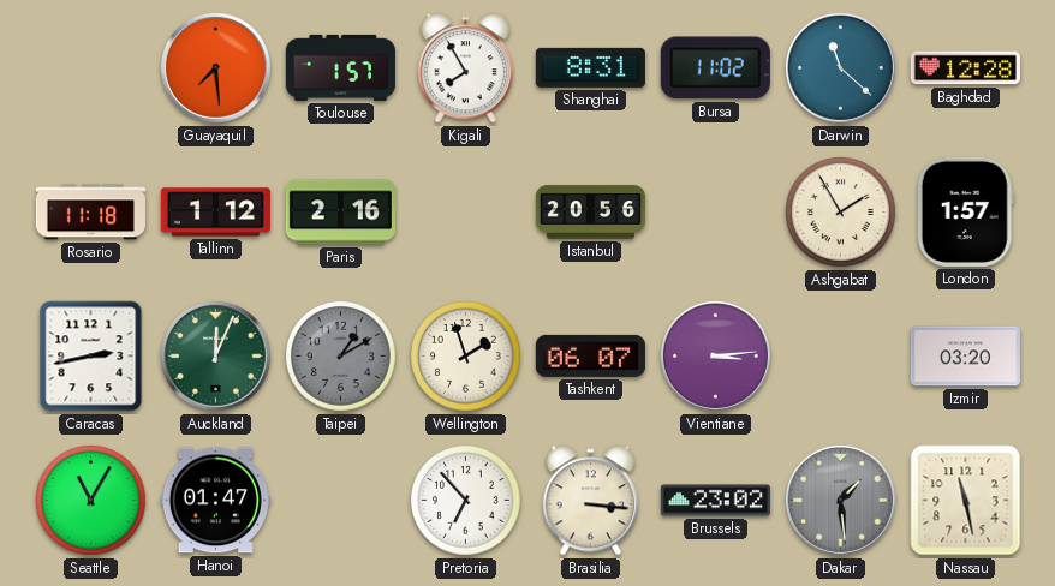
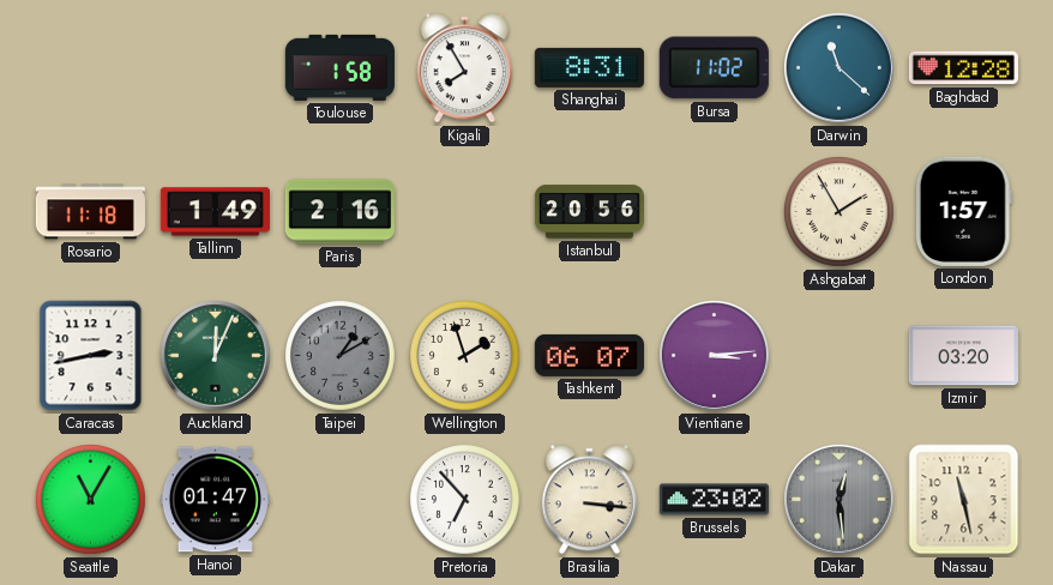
Guayaquil: 7:29 -> none (215, 67)
Toulouse: 1:57 -> 1:58 (339, 67)
Tallinn: 1:12 -> 1:49 (215, 212)
Dakar: 1:29 -> 12:29 (838, 499)
